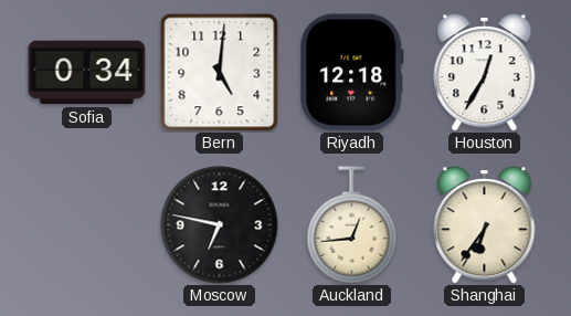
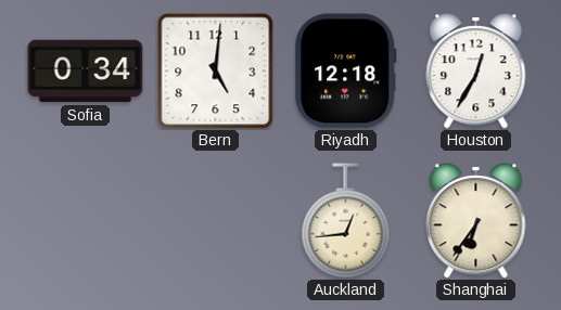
Moscow: 6:47 -> none (220, 225)
